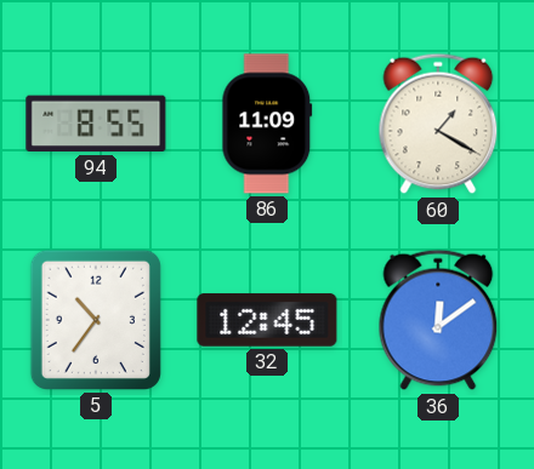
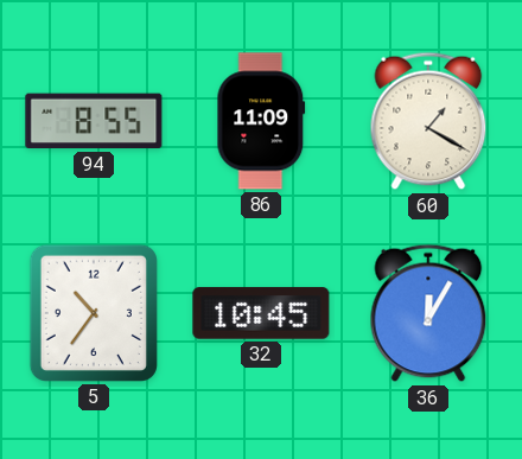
32: 12:45 -> 10:45 (261, 313)
36: 12:09 -> 12:05 (428, 313)
